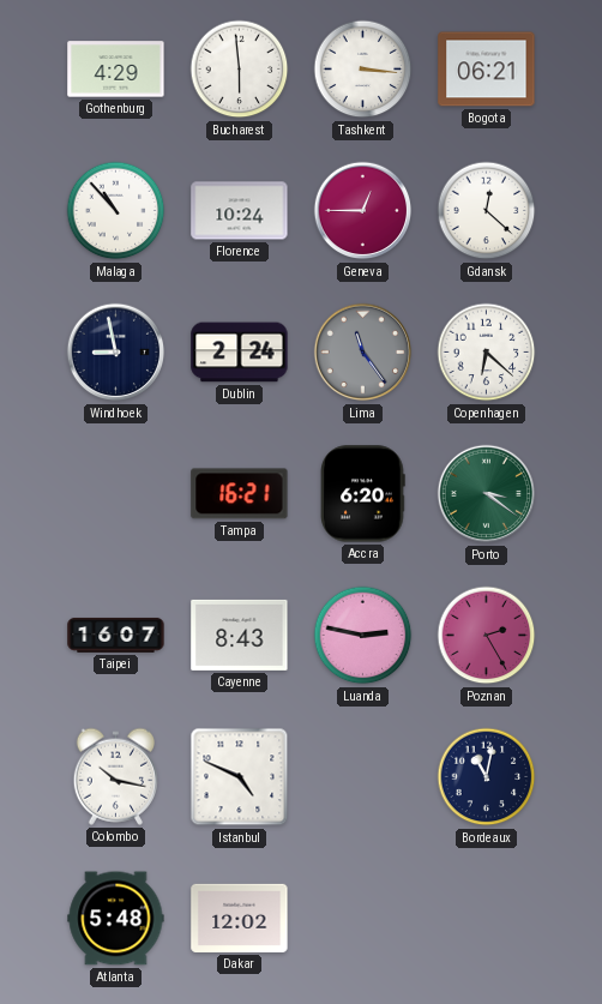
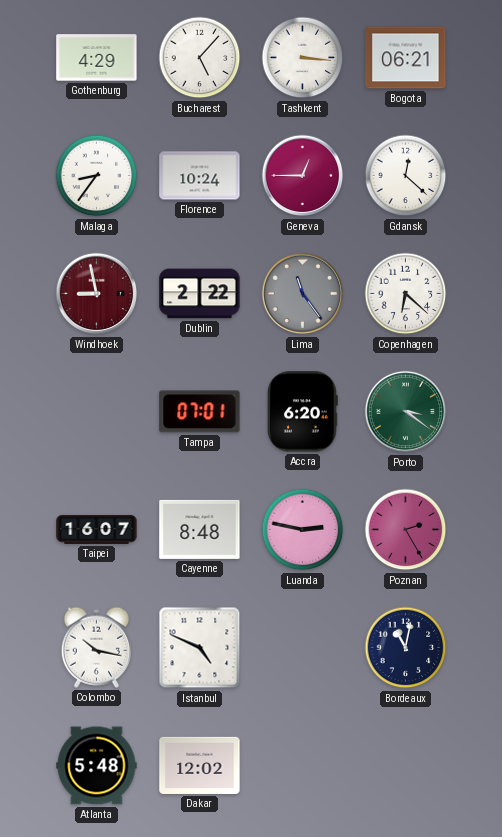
Bucharest: 5:59 -> 5:07 (200, 58)
Malaga: 10:53 -> 8:36 (97, 176)
Windhoek dial: navy -> burgundy (97, 294)
Dublin: 2:24 -> 2:22 (200, 294)
Tampa: 16:21 -> 07:01 (200, 412)
Cayenne: 8:43 -> 8:48 (200, 529)
